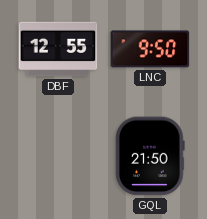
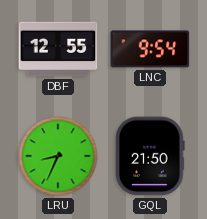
LNC: 9:50 -> 9:54 (150, 49)
LRU: none -> 8:34 (58, 156)
